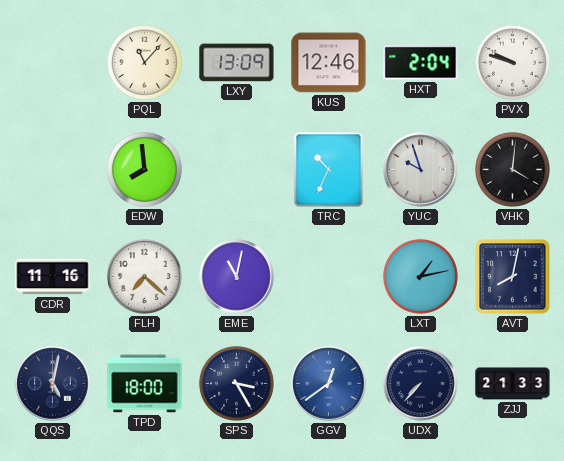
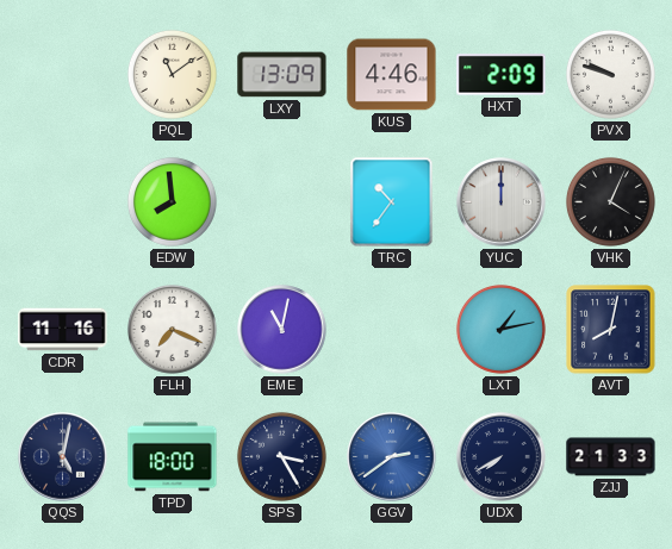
PQL: 11:07 -> 11:09 (172, 74)
KUS: 12:46 -> 4:46 (392, 75)
HXT: 2:04 -> 2:09 (502, 75)
TRC: 10:34 -> 10:36 (392, 202)
YUC: 9:57 -> 12:00 (502, 202)
VHK: 4:01 -> 4:04 (610, 201)
FLH: 7:22 -> 7:19 (172, 329)
GGV: 12:39 -> 2:39 (392, 457)
UDX: 7:37 -> 7:40 (502, 457)
